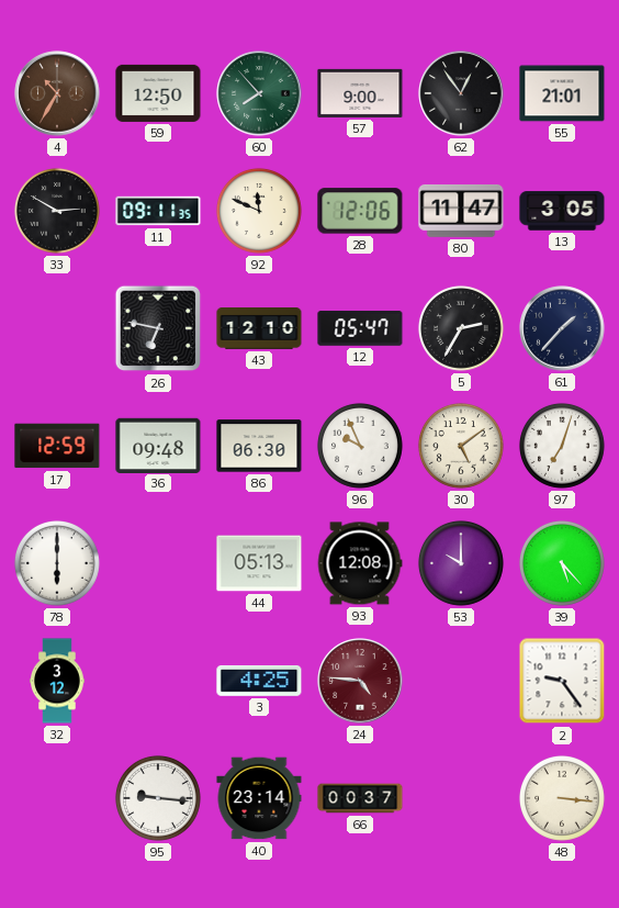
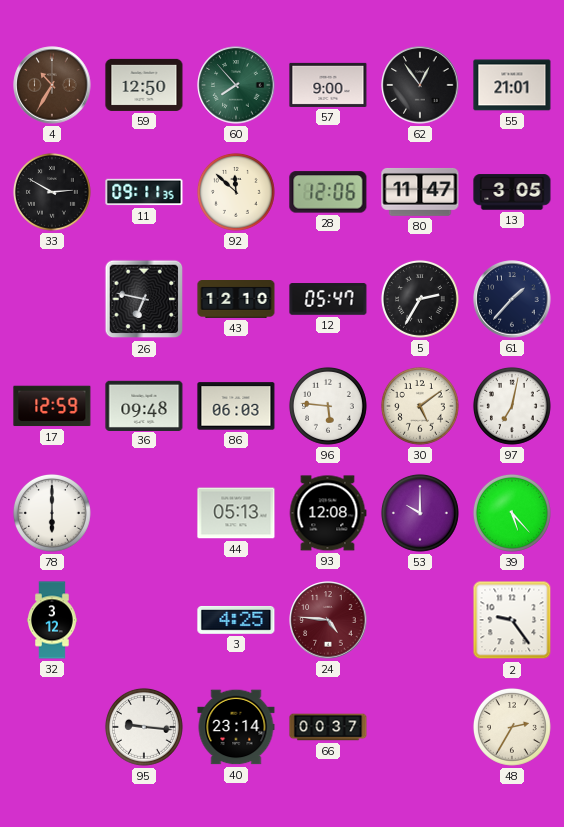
92: 11:49 -> 11:52 (236, 192)
86: 06:30 -> 06:03 (236, 406)
96: 9:56 -> 5:46 (328, 406)
97: 7:03 -> 7:02 (512, 406)
48: 3:16 -> 2:35 (512, 727)
